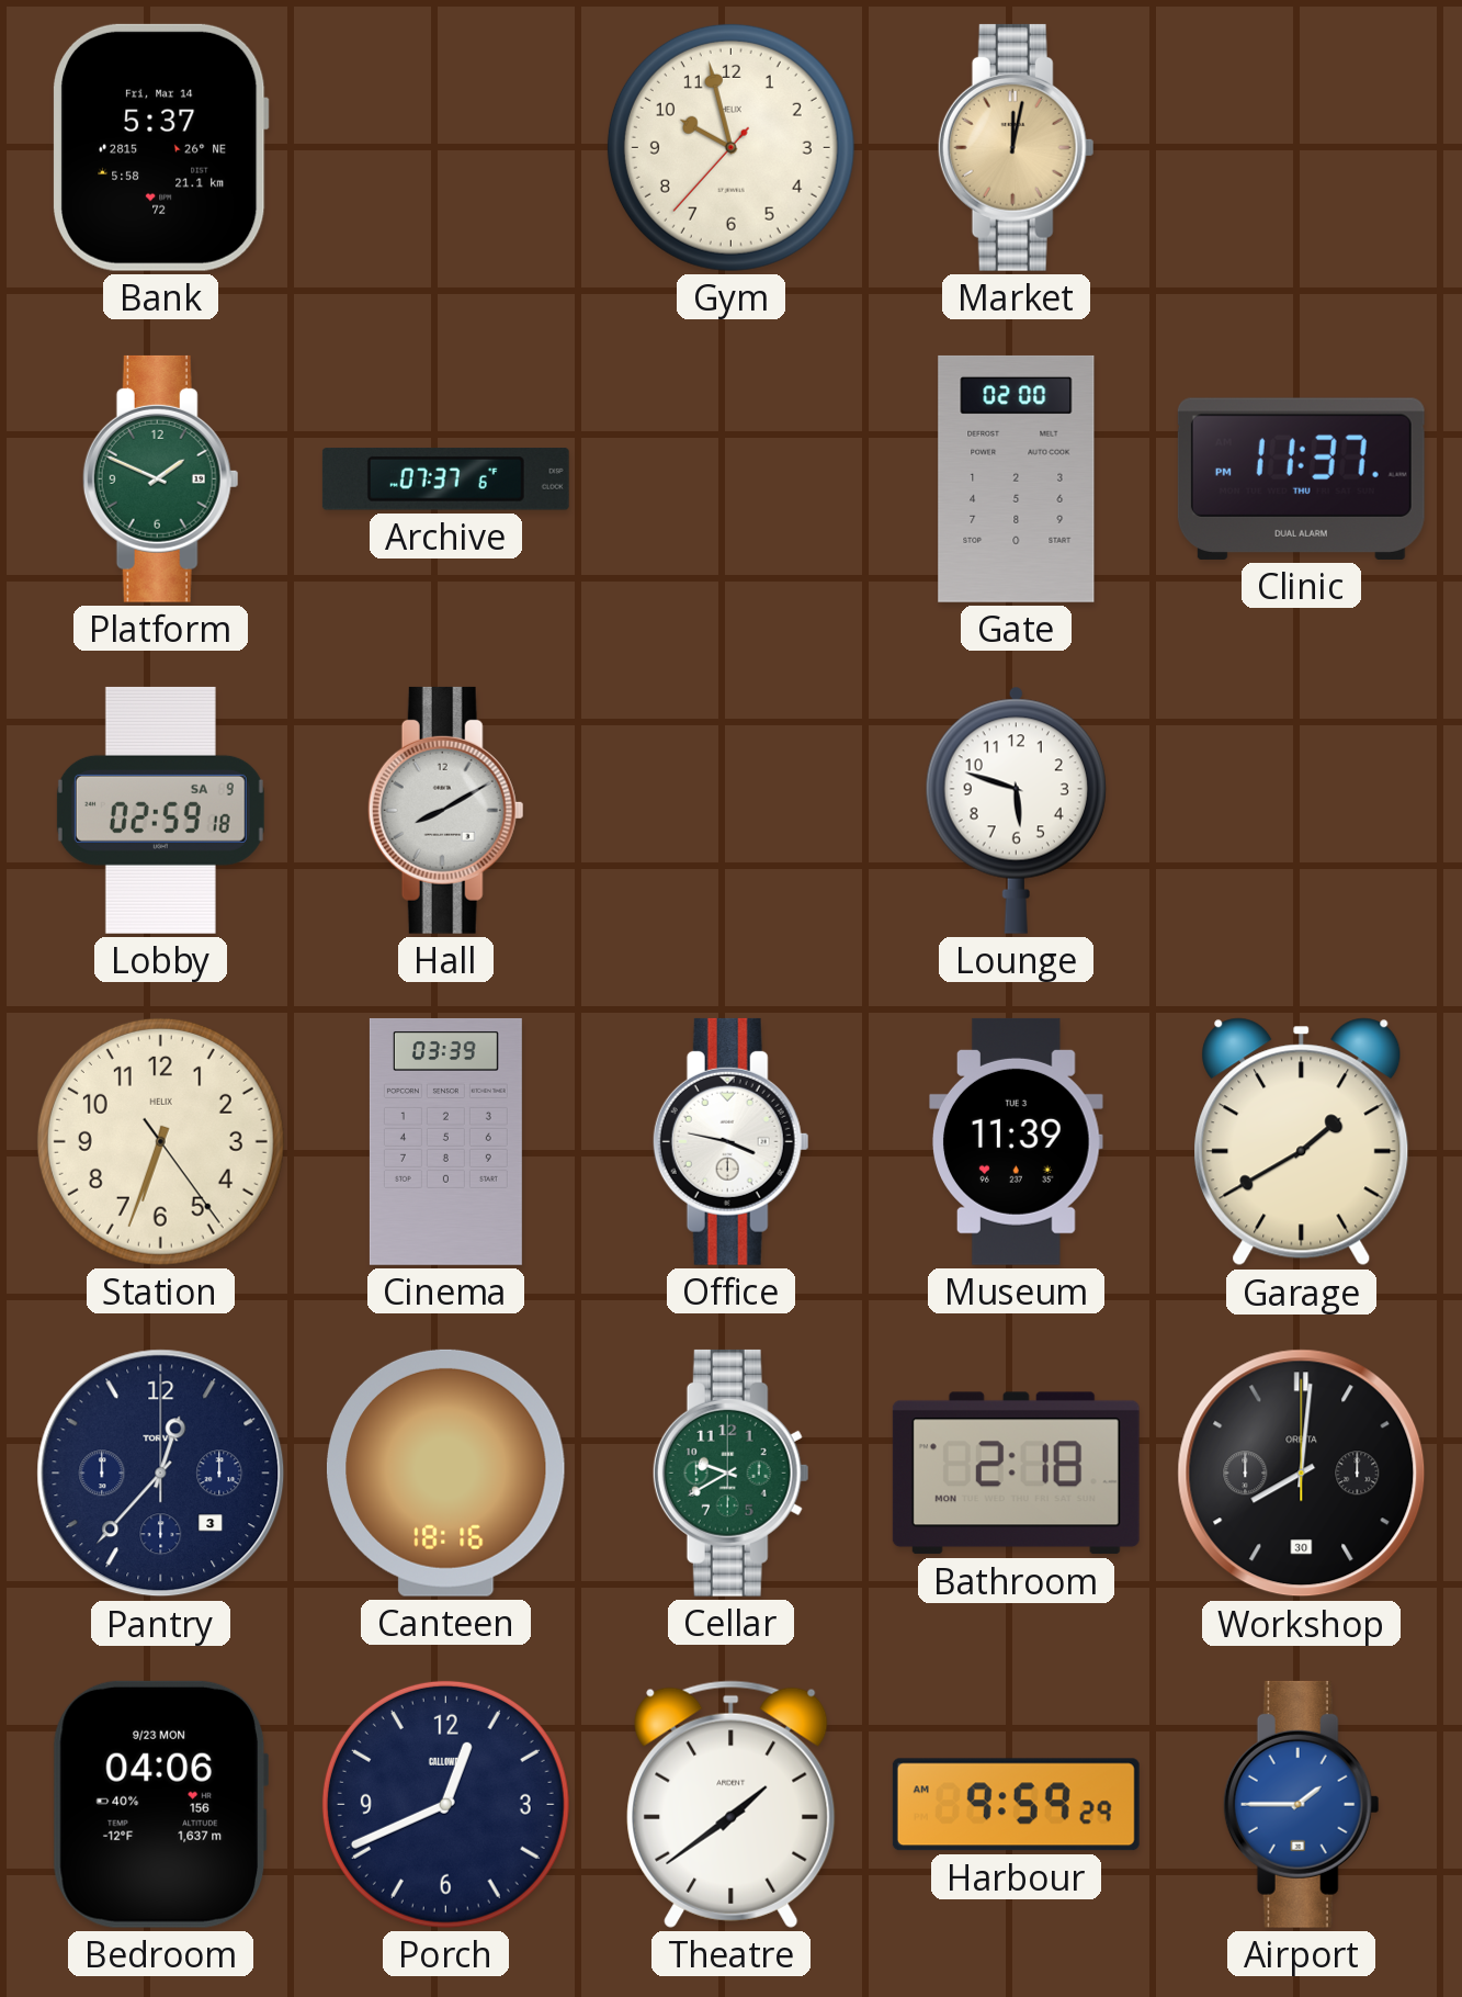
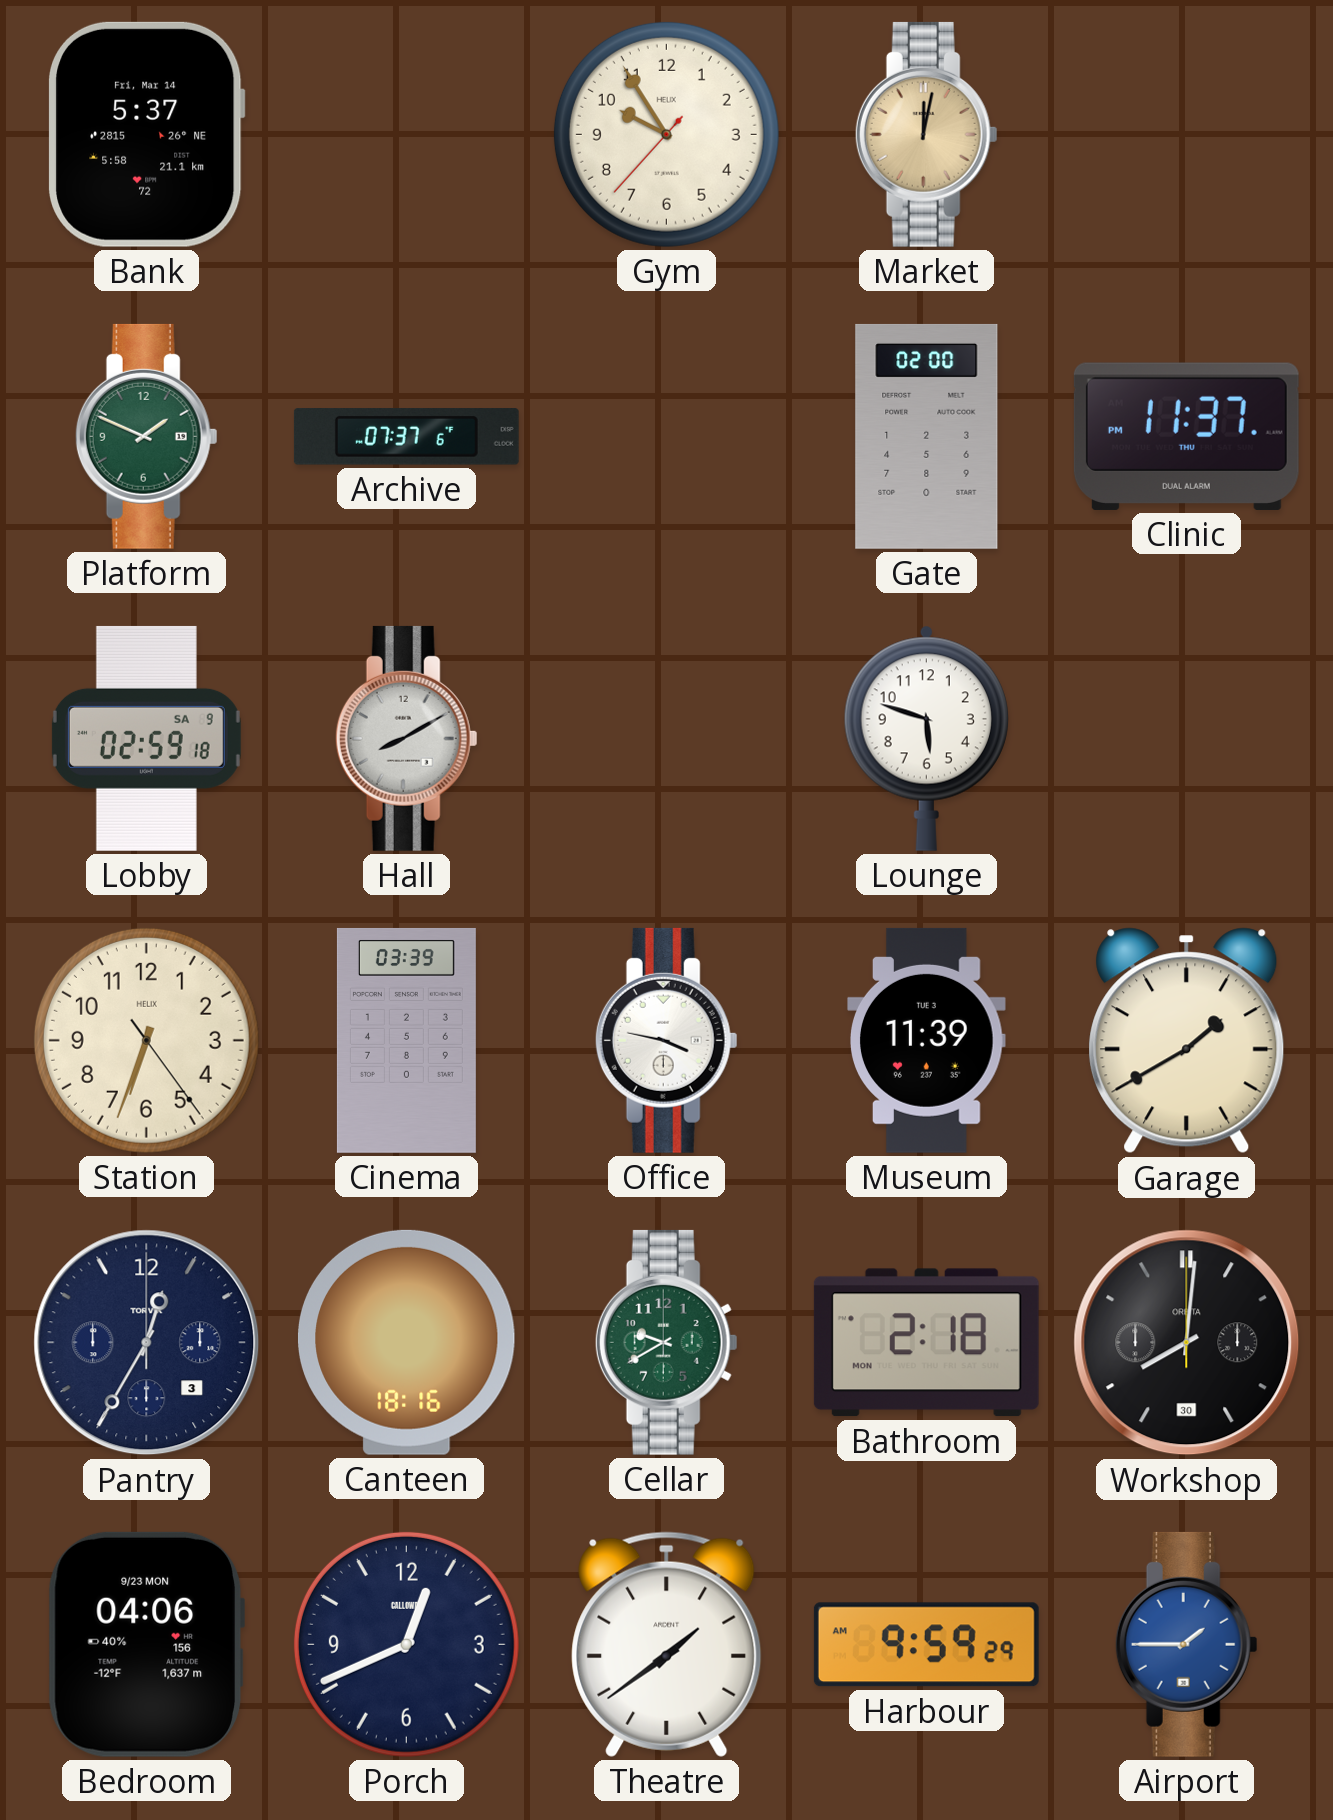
Gym: 9:57 -> 9:54 (666, 134)
Pantry: 12:37 -> 12:35 (147, 1343)
